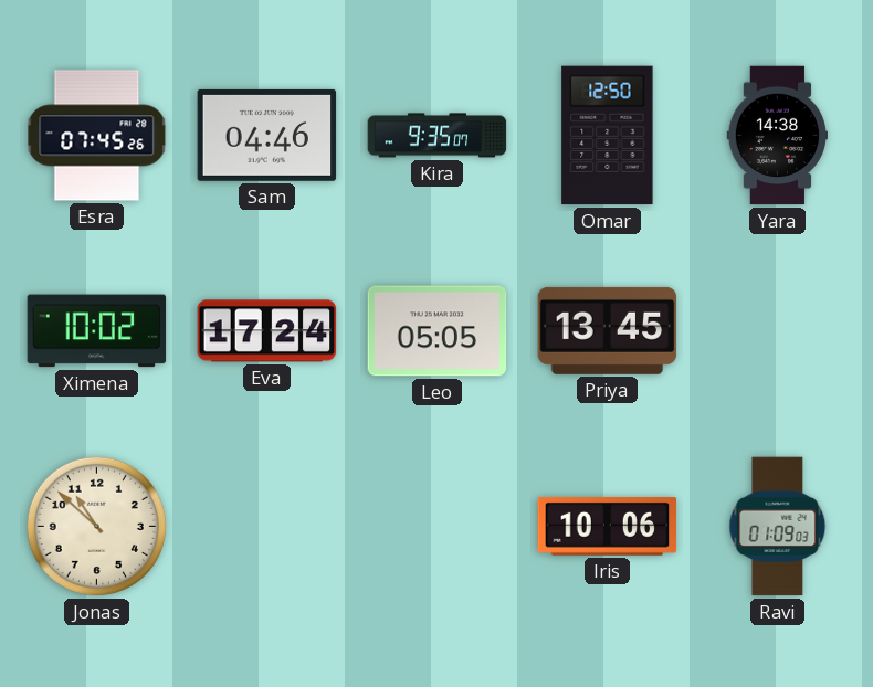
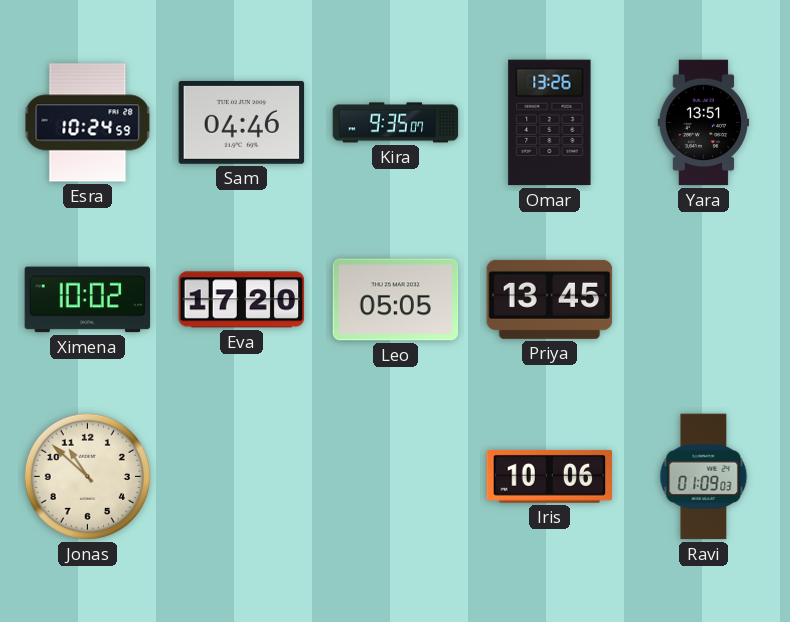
Esra: 07:45 -> 10:24 (88, 123)
Omar: 12:50 -> 13:26 (550, 123)
Yara: 14:38 -> 13:51 (704, 123)
Eva: 17:24 -> 17:20 (242, 300)
